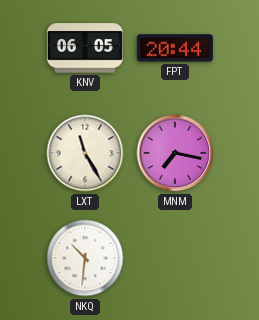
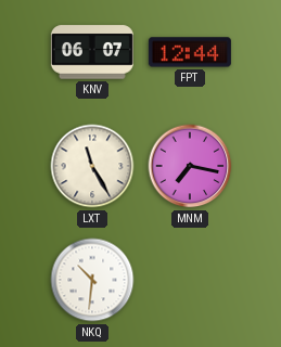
KNV: 06:05 -> 06:07 (92, 52)
FPT: 20:44 -> 12:44 (190, 52)
